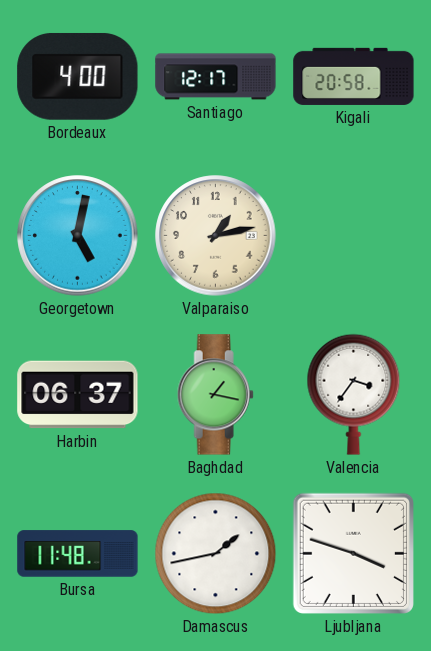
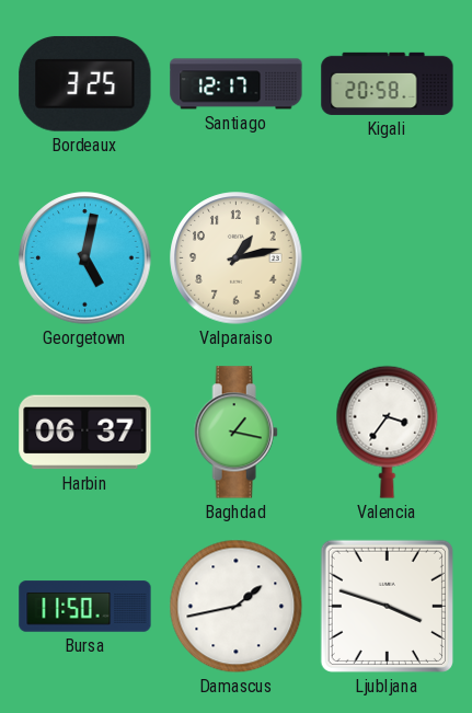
Bordeaux: 4:00 -> 3:25 (85, 83)
Bursa: 11:48 -> 11:50 (85, 607)
